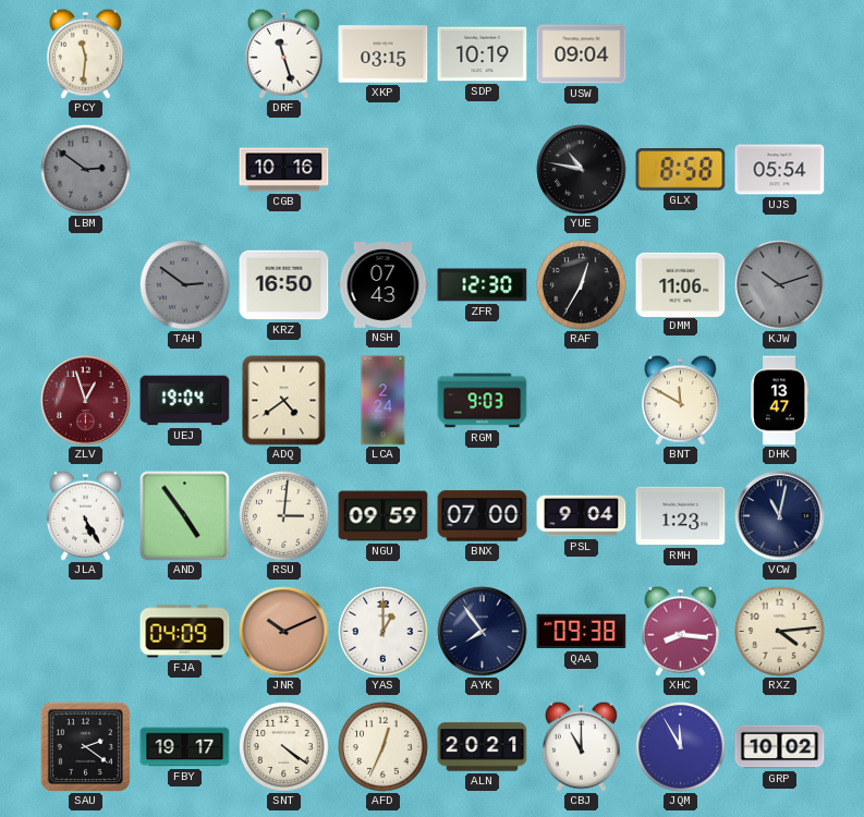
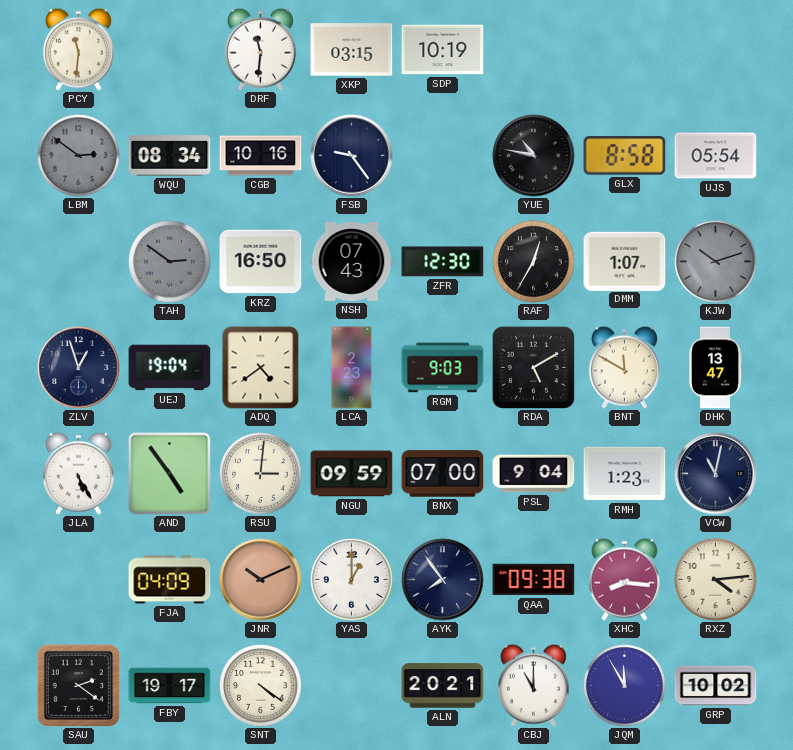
DRF: 11:27 -> 11:31 (260, 49)
USW: 09:04 -> none (582, 54)
WQU: none -> 08:34 (170, 156)
FSB: none -> 9:24 (352, 156)
DMM: 11:06 -> 1:07 (625, 261)
ZLV dial: burgundy -> navy (79, 368)
LCA: 2:24 -> 2:23 (352, 368)
RDA: none -> 5:10 (533, 367)
AFD: 12:34 -> none (384, 747)
